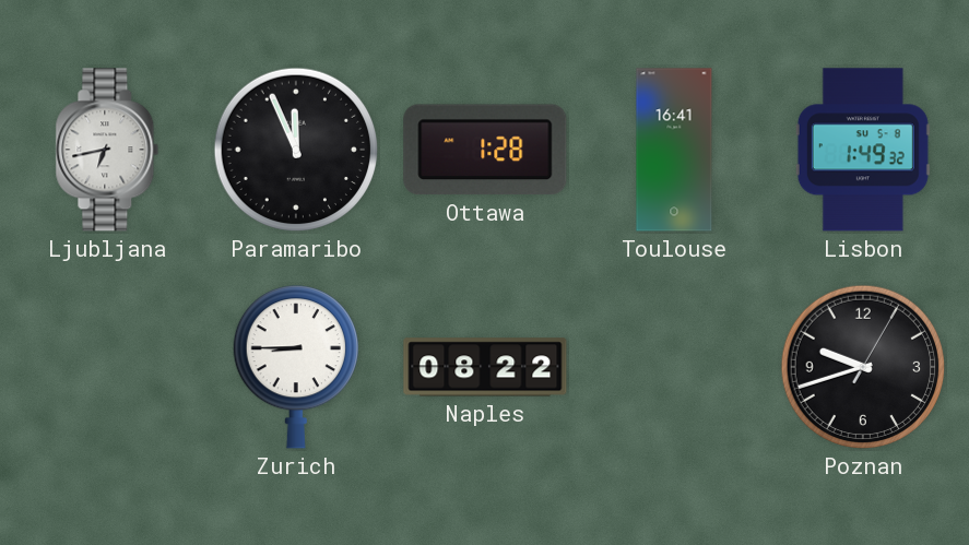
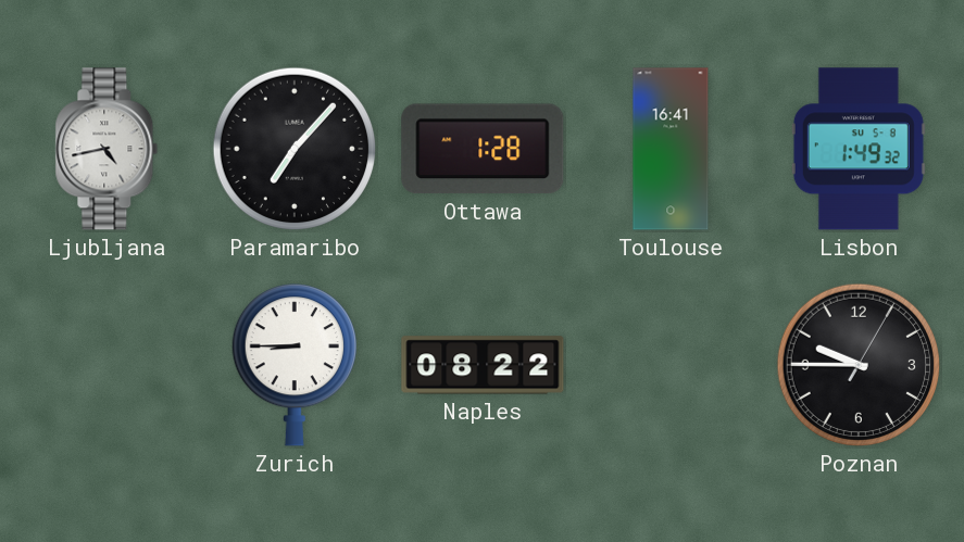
Ljubljana: 6:43 -> 4:43 (107, 149)
Paramaribo: 11:56 -> 7:07 (295, 149)
Poznan: 9:42 -> 9:45 (859, 365)
